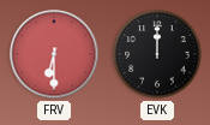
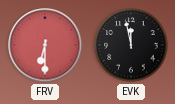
EVK: 12:00 -> 11:58 (131, 45)
